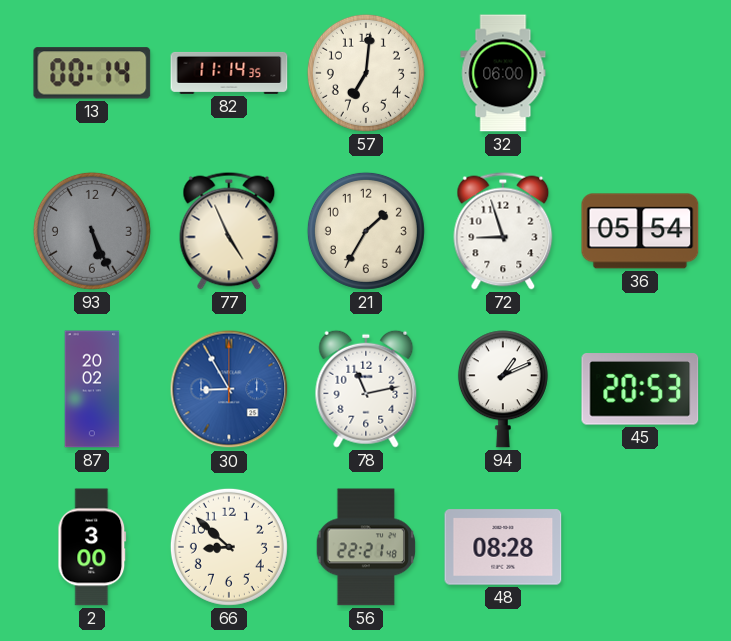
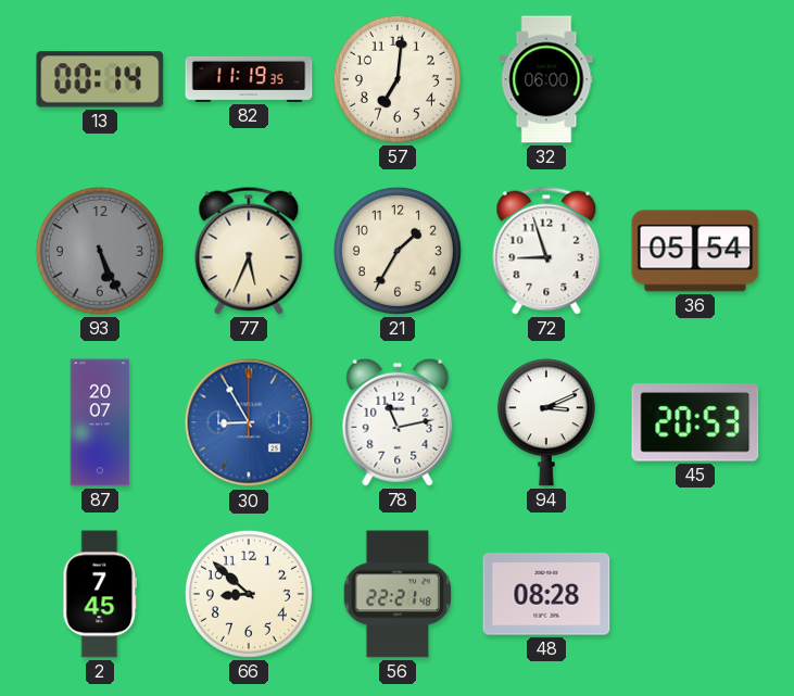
82: 11:14 -> 11:19 (249, 79)
77: 4:56 -> 5:34 (249, 251)
87: 20:02 -> 20:07 (100, 422)
94: 1:11 -> 3:11 (546, 422)
2: 3:00 -> 7:45 (100, 594)
